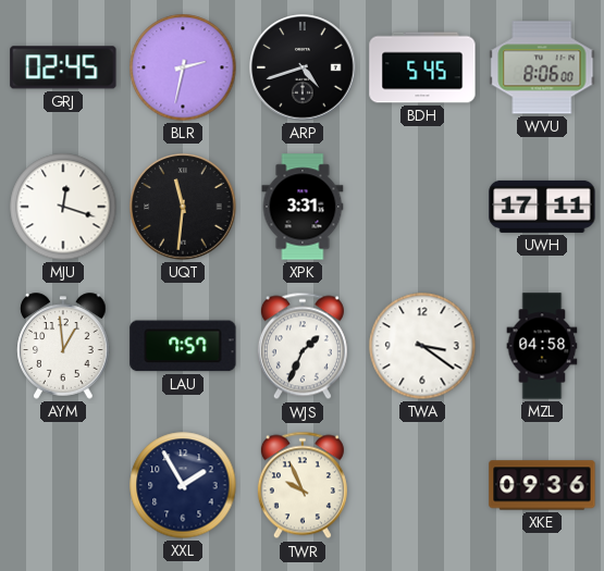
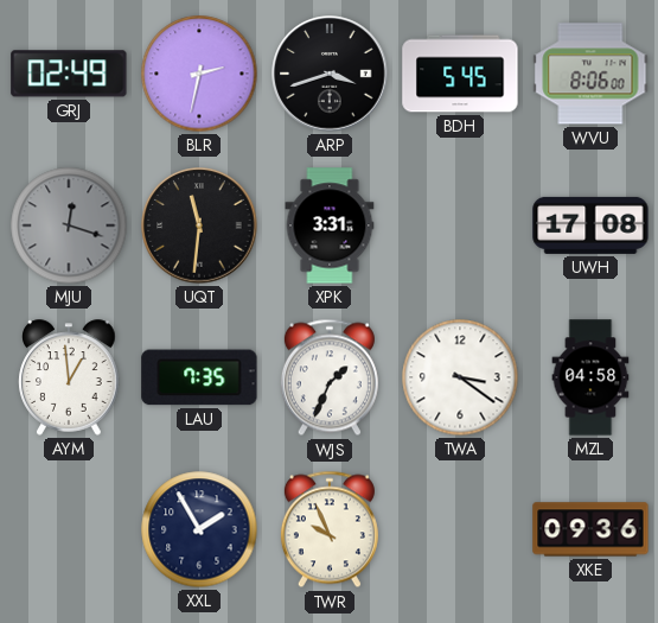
GRJ: 02:45 -> 02:49 (69, 74)
ARP: 4:42 -> 3:42 (330, 74)
MJU dial: white -> grey (69, 225)
UWH: 17:11 -> 17:08 (590, 225)
LAU: 7:57 -> 7:35 (199, 377)
